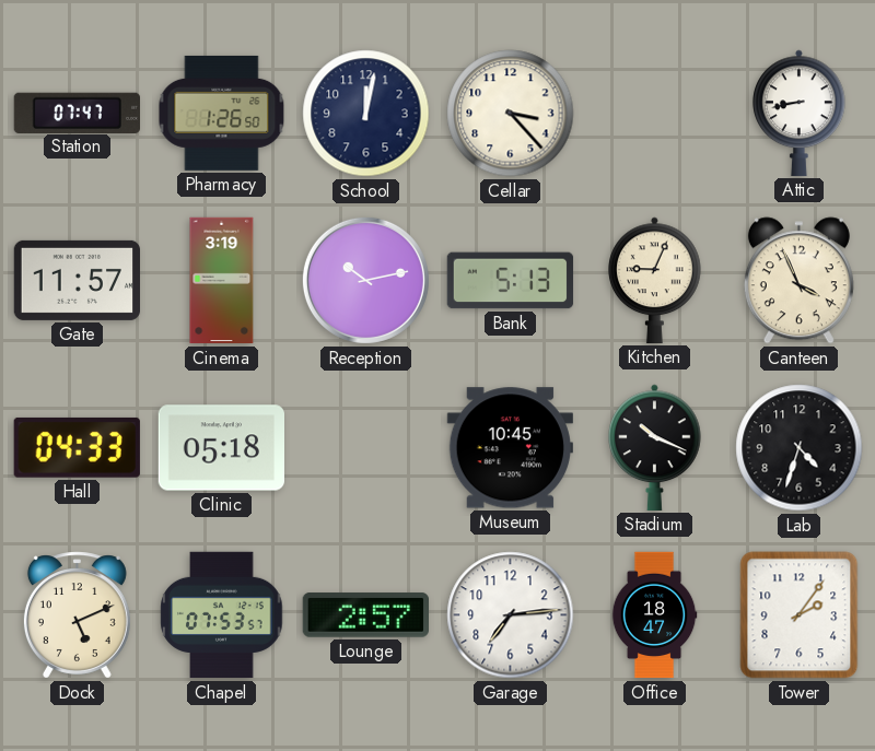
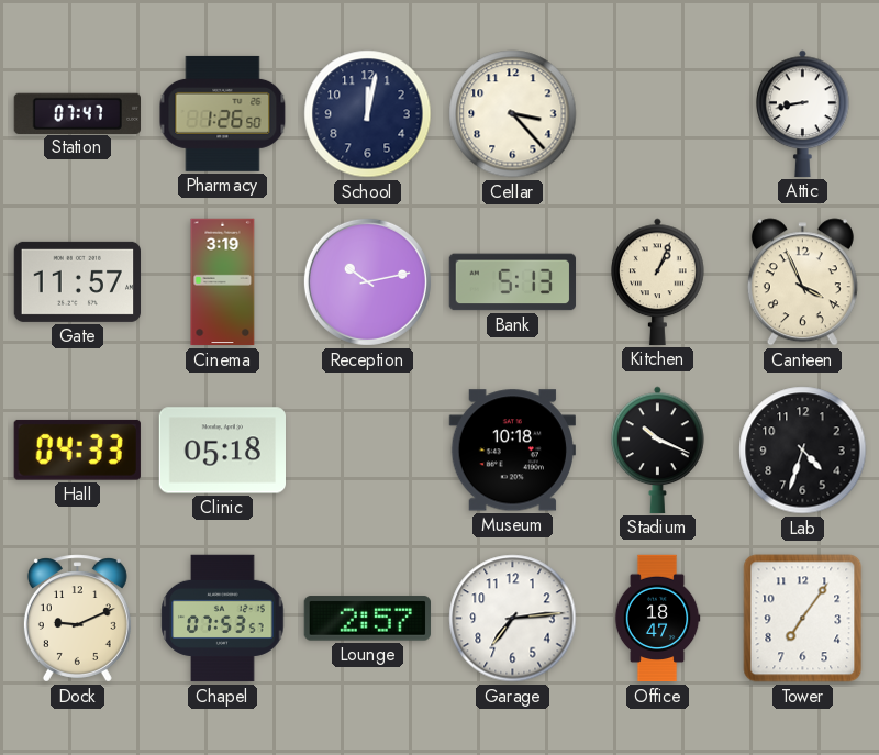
Kitchen: 9:04 -> 1:04 (658, 281)
Museum: 10:45 -> 10:18 (512, 451)
Dock: 5:11 -> 9:11 (77, 619)
Tower: 2:06 -> 7:06 (803, 619)
